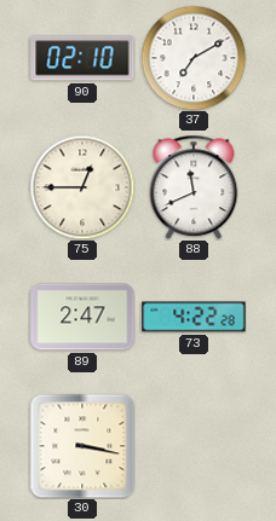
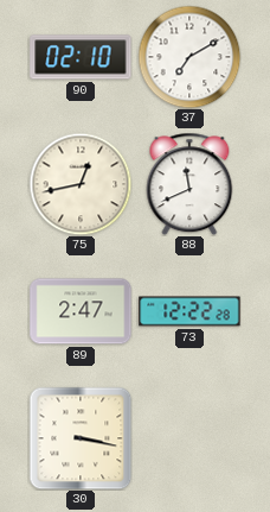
75: 12:45 -> 12:43 (81, 184)
73: 4:22 -> 12:22 (189, 311)
